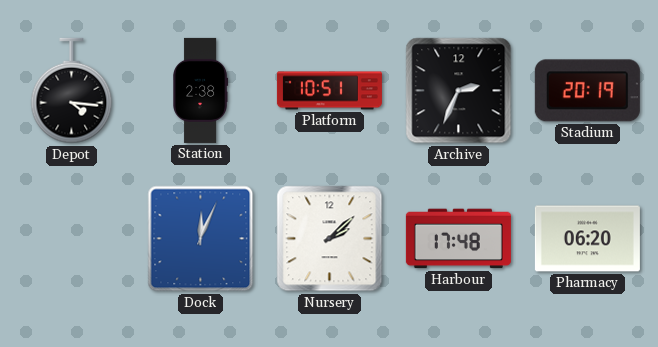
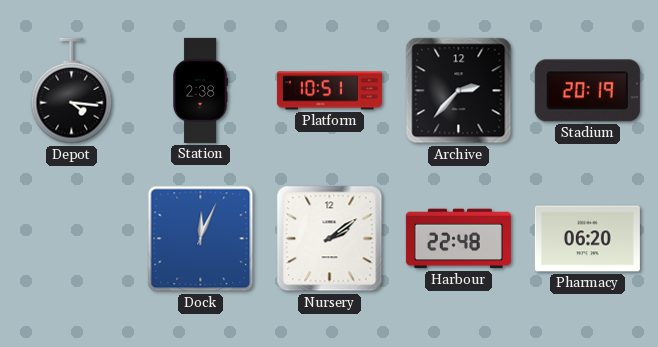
Archive: 2:34 -> 2:37 (459, 91)
Nursery: 2:08 -> 2:09 (330, 239)
Harbour: 17:48 -> 22:48 (458, 239)
